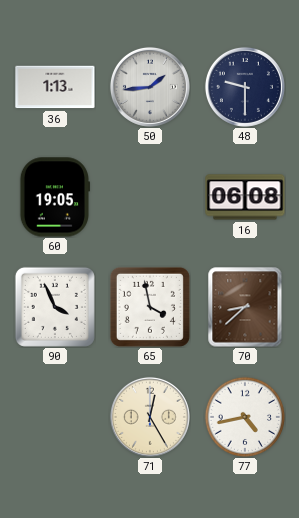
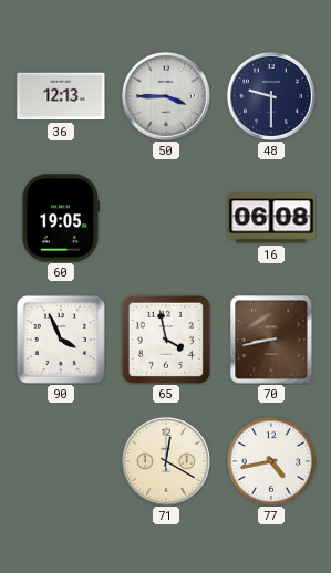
36: 1:13 -> 12:13 (61, 96)
50: 1:44 -> 3:45 (166, 96)
70: 8:38 -> 8:43 (271, 340)
71: 12:25 -> 12:20 (166, 461)
